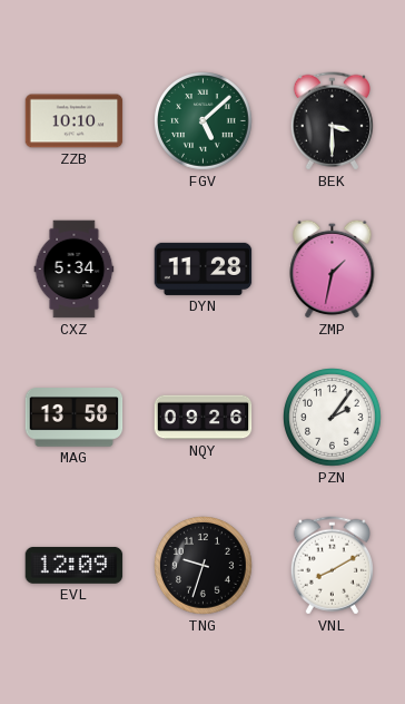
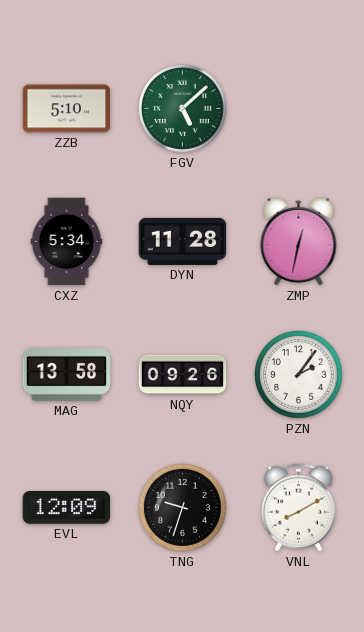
ZZB: 10:10 -> 5:10 (67, 109)
BEK: 3:30 -> none (332, 121)
ZMP: 1:32 -> 12:32 (299, 241)
